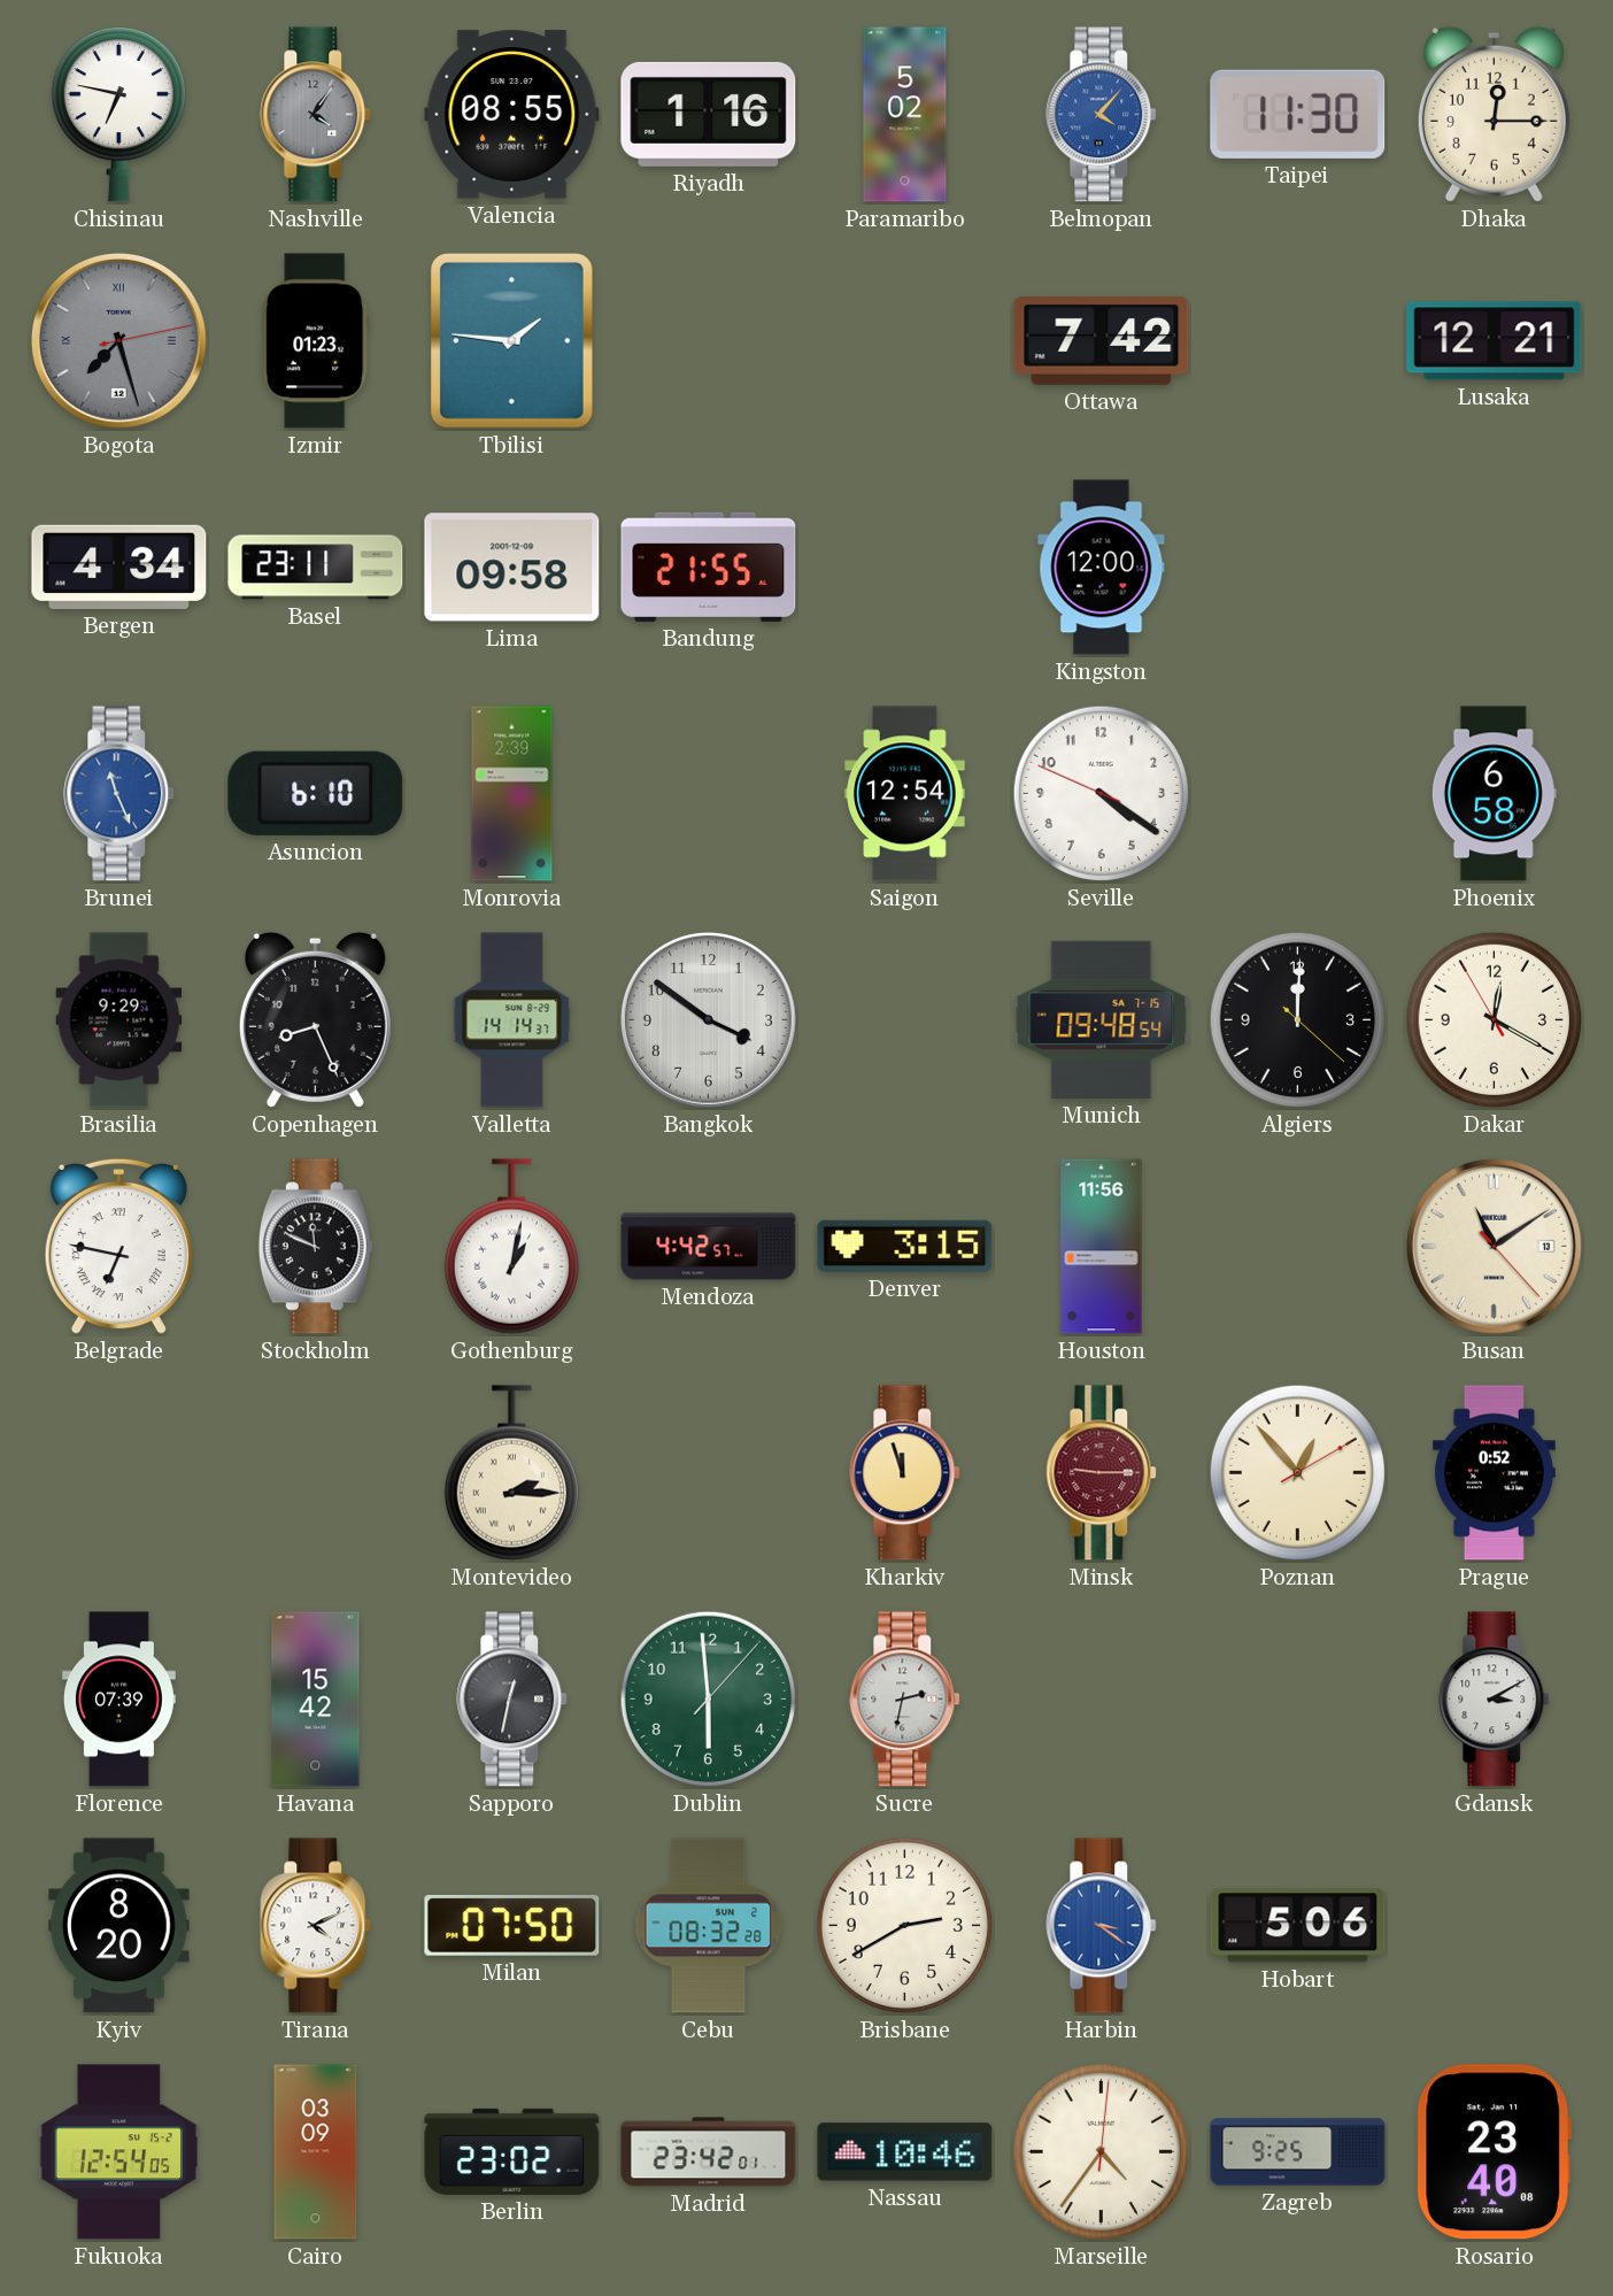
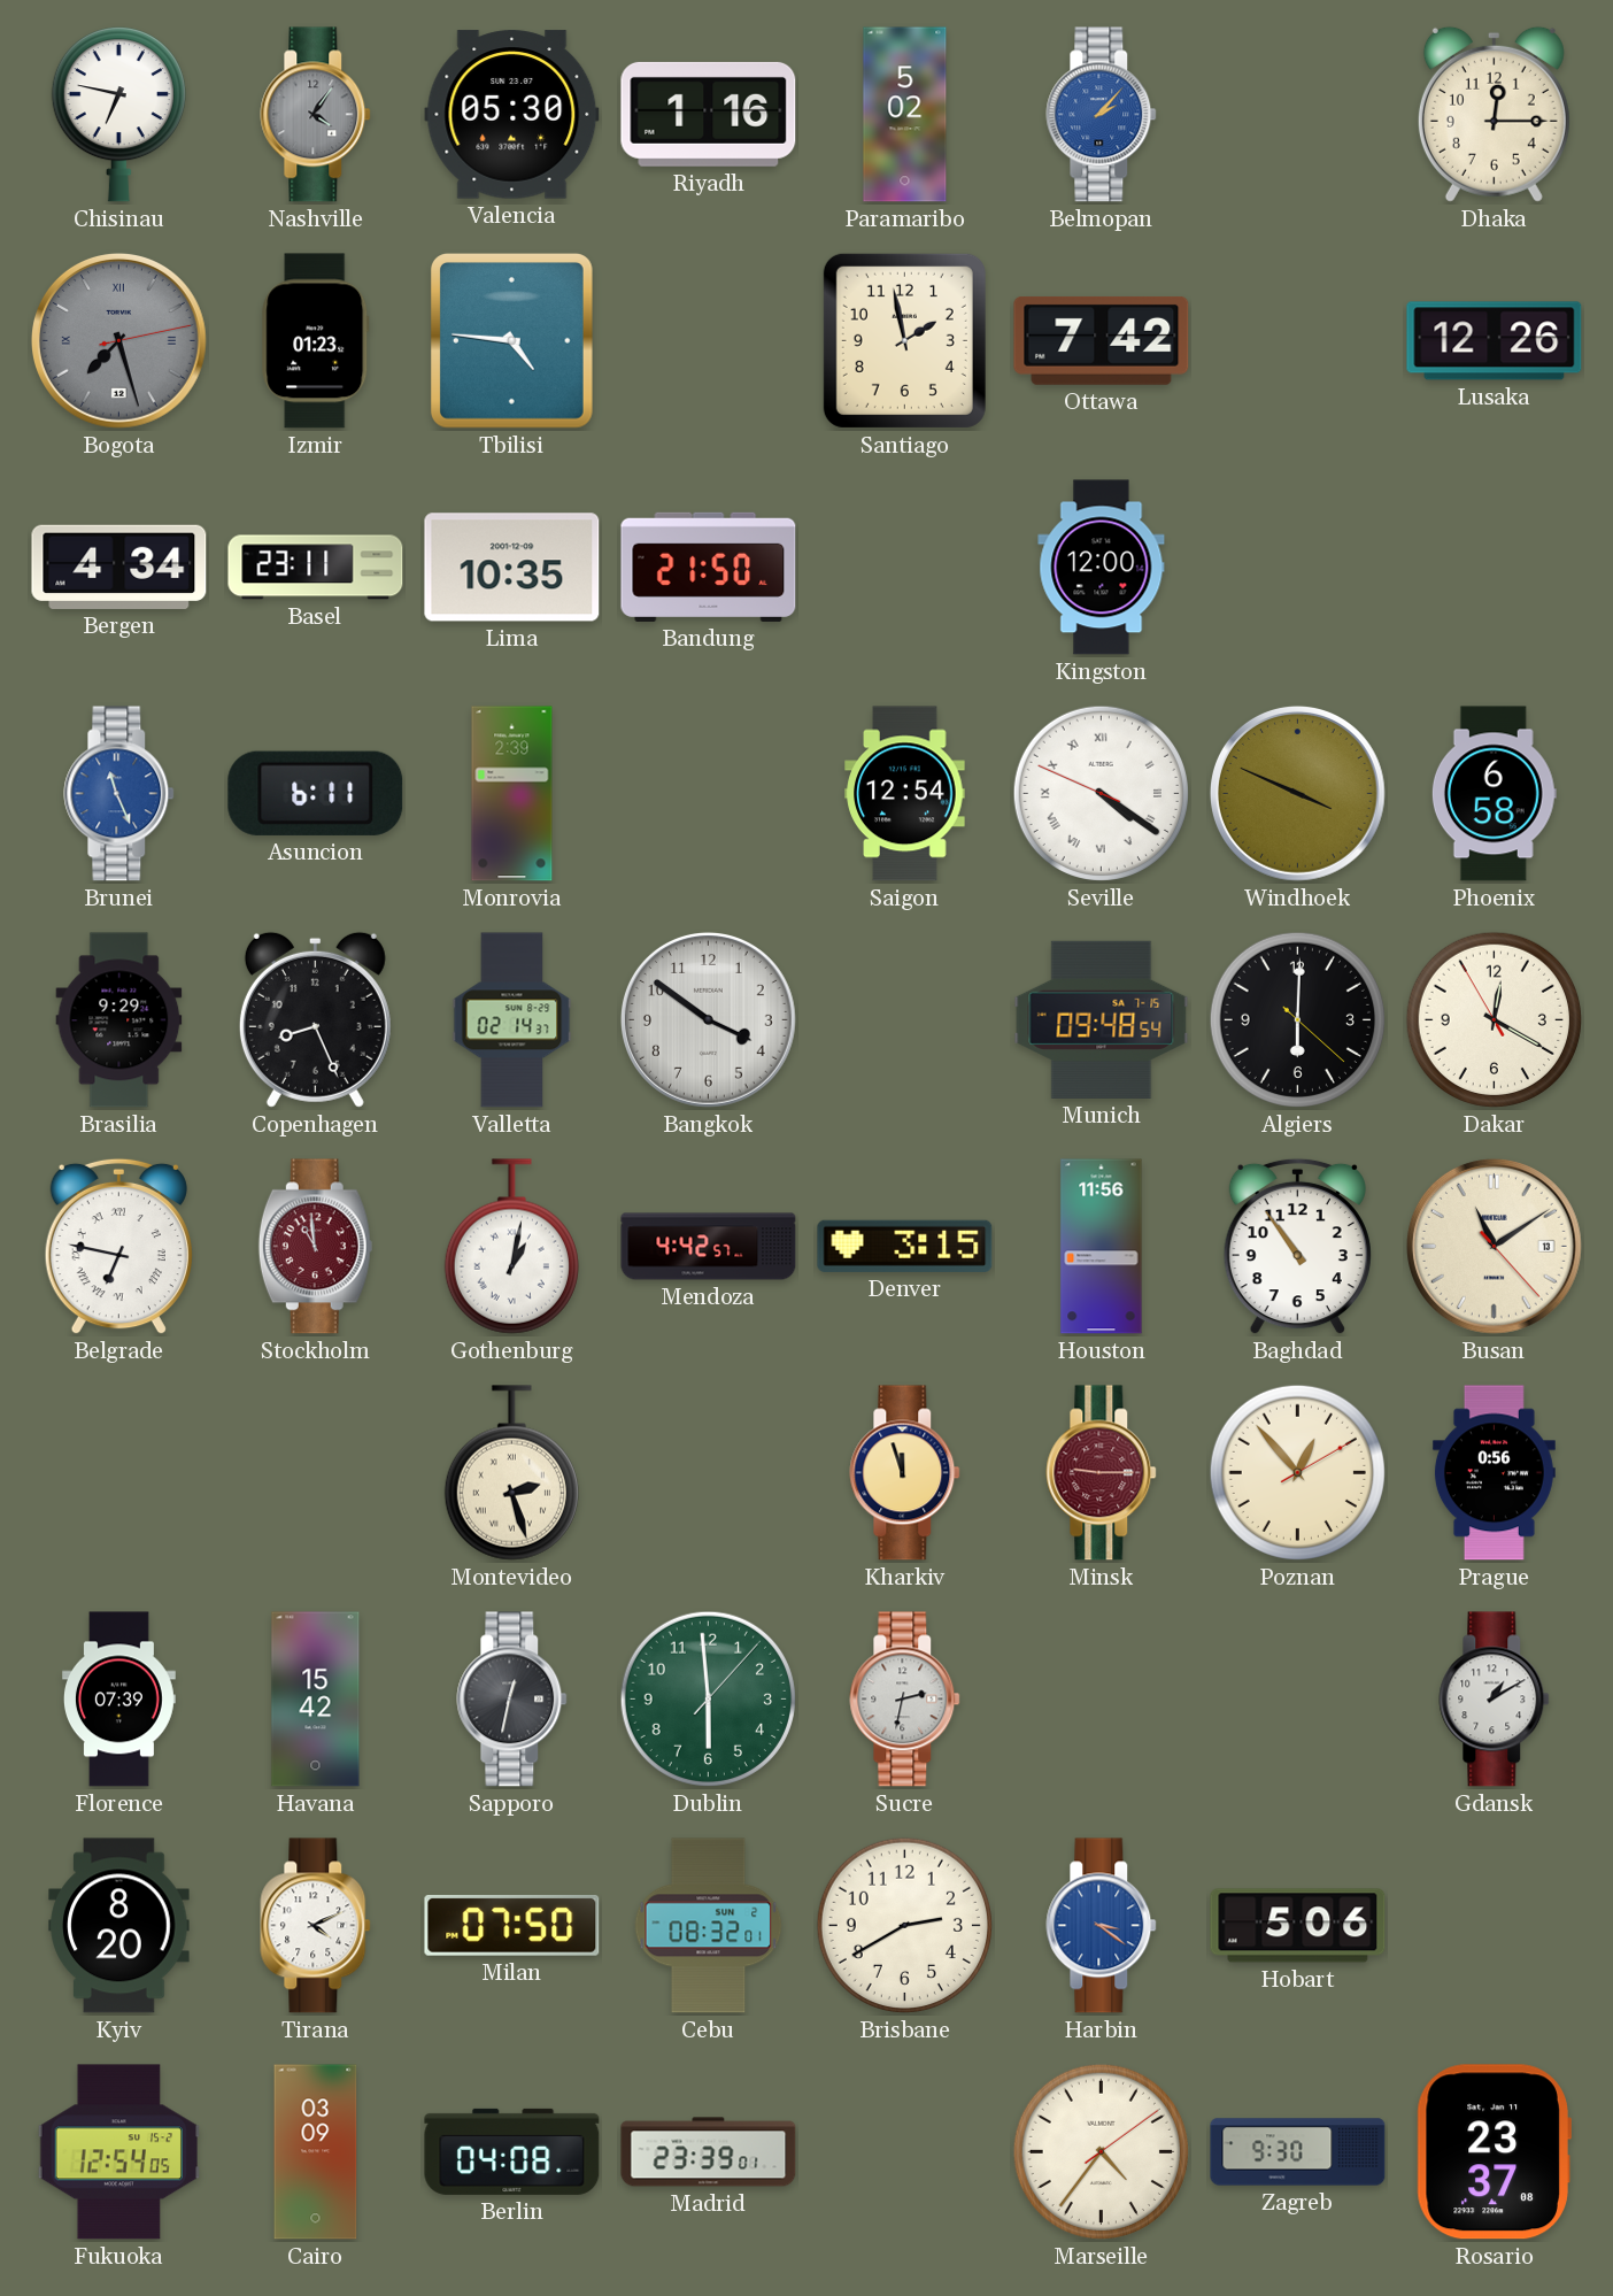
Valencia: 08:55 -> 05:30 (512, 115)
Belmopan: 4:07 -> 2:07 (1102, 115)
Taipei: 11:30 -> none (1298, 114)
Tbilisi: 1:46 -> 4:46 (512, 341)
Santiago: none -> 1:58 (904, 340)
Lusaka: 12:21 -> 12:26 (1495, 341)
Lima: 09:58 -> 10:35 (512, 568)
Bandung: 21:55 -> 21:50 (709, 567)
Asuncion: 6:10 -> 6:11 (316, 793)
Seville numerals: Arabic -> Roman (1101, 793)
Windhoek: none -> 3:49 (1297, 793)
Valletta: 14:14 -> 02:14 (512, 1020)
Algiers: 12:00 -> 6:00 (1297, 1019)
Stockholm: 11:49 -> 10:59 (315, 1247)
Stockholm dial: black -> burgundy (315, 1247)
Baghdad: none -> 10:54 (1297, 1247)
Montevideo: 2:15 -> 2:27 (511, 1473)
Prague: 0:52 -> 0:56 (1494, 1473)
Gdansk: 3:10 -> 1:10 (1495, 1700)
Cebu: 08:32:28 -> 08:32:01 (709, 1926)
Berlin: 23:02 -> 04:08 (512, 2151)
Madrid: 23:42 -> 23:39 (709, 2152)
Nassau: 10:46 -> none (905, 2152)
Marseille: 4:36:01 -> 4:36:09 (1101, 2151)
Zagreb: 9:25 -> 9:30 (1298, 2152)
Rosario: 23:40 -> 23:37 (1494, 2152)
